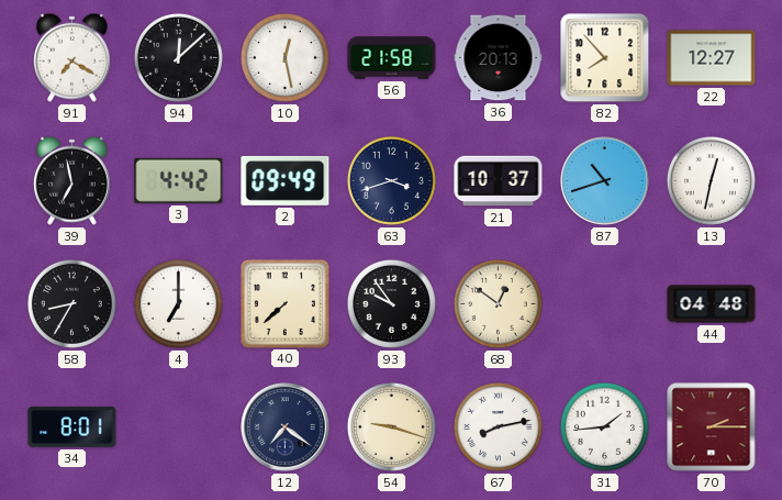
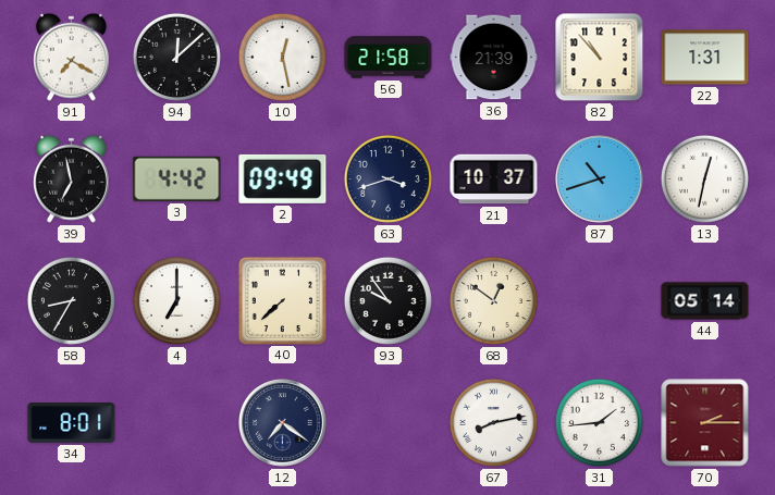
36: 20:13 -> 21:39 (494, 58)
82: 7:53 -> 10:53 (600, 58)
22: 12:27 -> 1:31 (705, 58)
44: 04:48 -> 05:14 (705, 301)
54: 9:18 -> none (391, 426)
